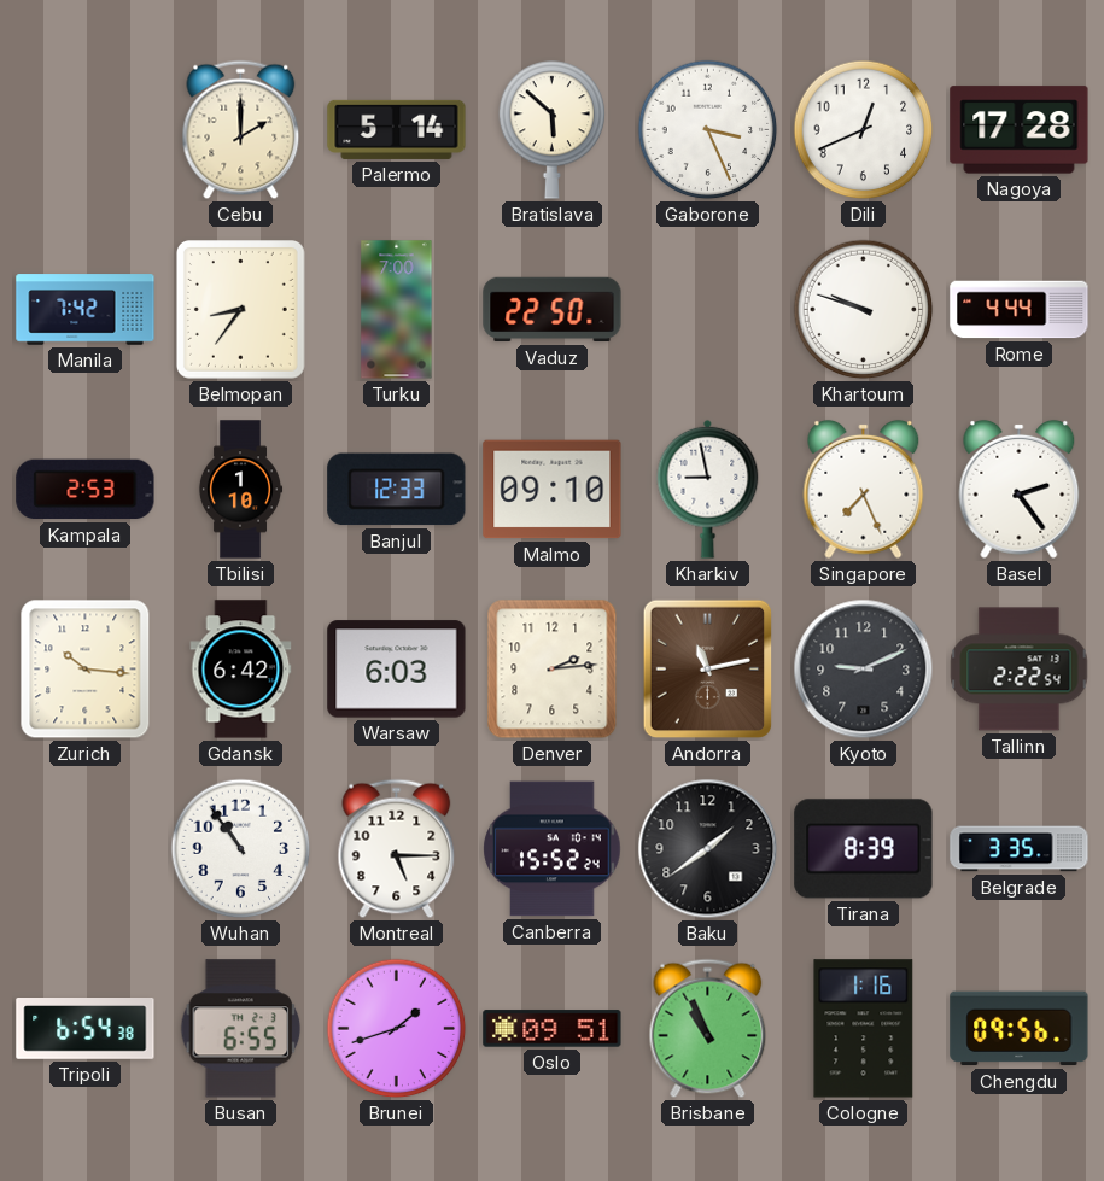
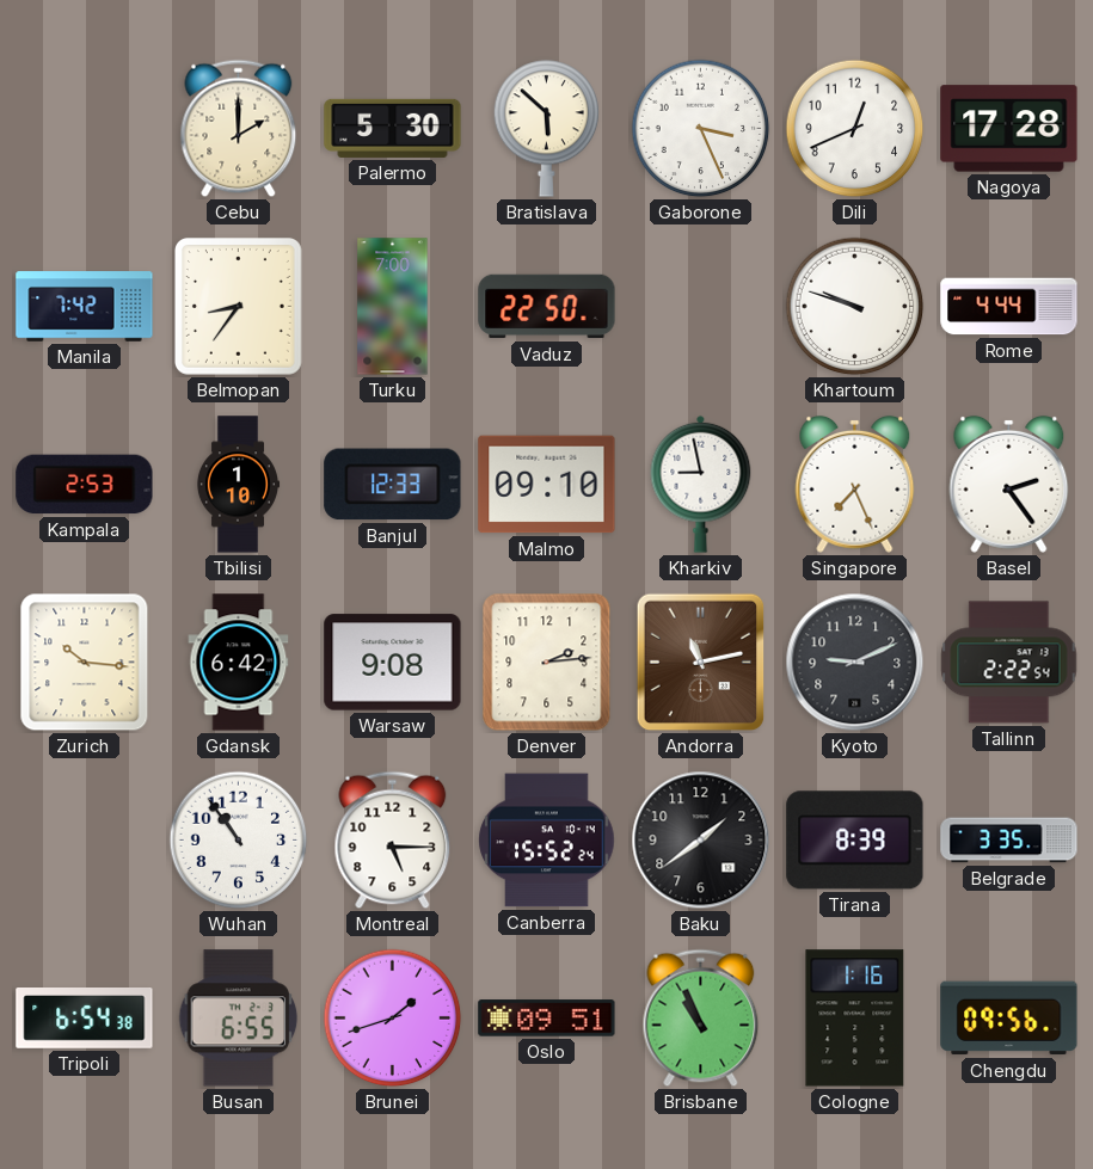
Palermo: 5:14 -> 5:30 (393, 128)
Warsaw: 6:03 -> 9:08 (393, 663)
